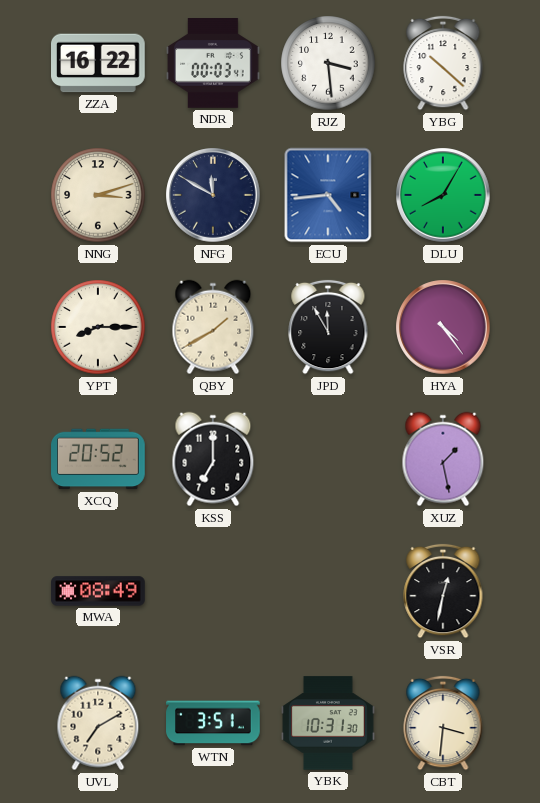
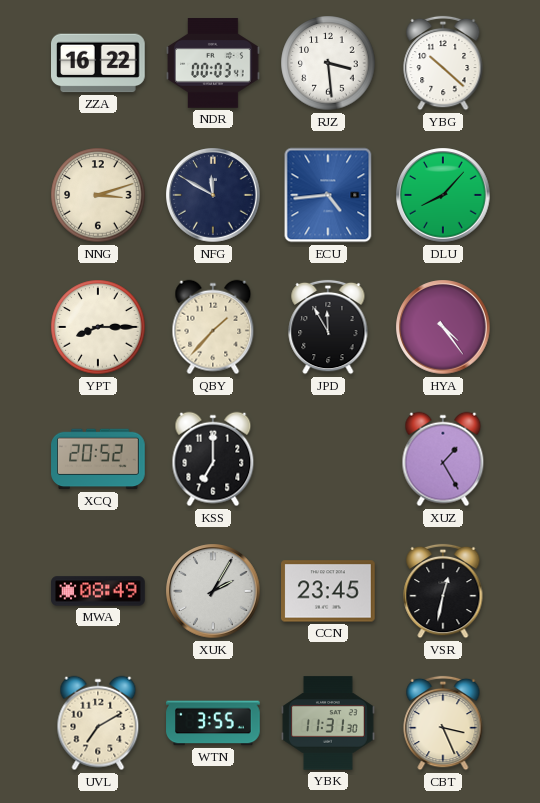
DLU: 8:05 -> 8:07 (443, 195)
QBY: 1:40 -> 1:37 (213, 327)
XUZ: 1:28 -> 1:25 (443, 459)
XUK: none -> 2:05 (213, 591)
CCN: none -> 23:45 (329, 591)
WTN: 3:51 -> 3:55 (213, 723)
YBK: 10:31 -> 11:31 (328, 723)
CBT: 3:31 -> 3:26 (443, 723)
